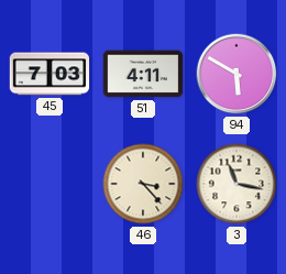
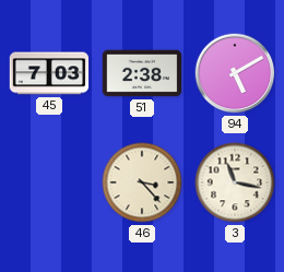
51: 4:11 -> 2:38 (142, 73)
94: 5:50 -> 5:10 (235, 73)
